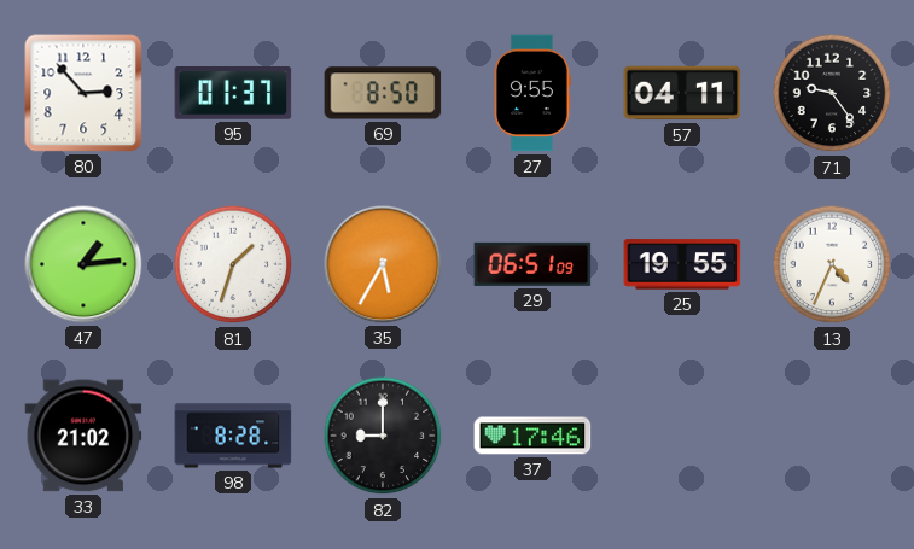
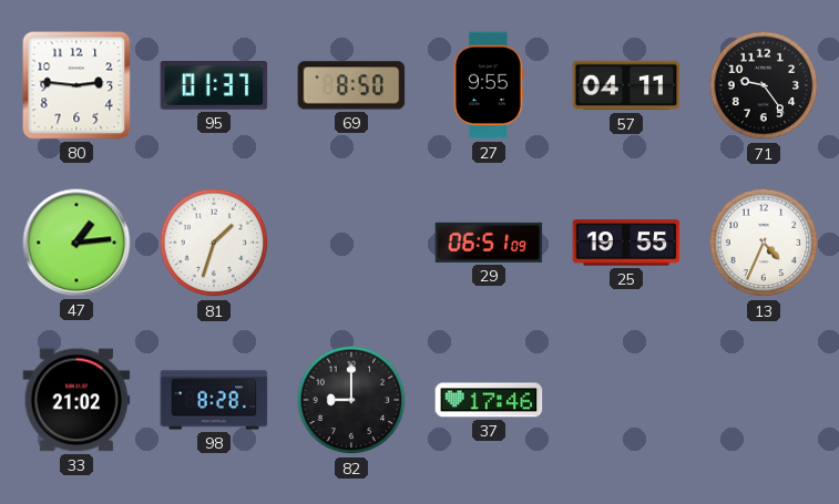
80: 2:53 -> 2:46 (76, 85)
35: 5:35 -> none (383, 264)
